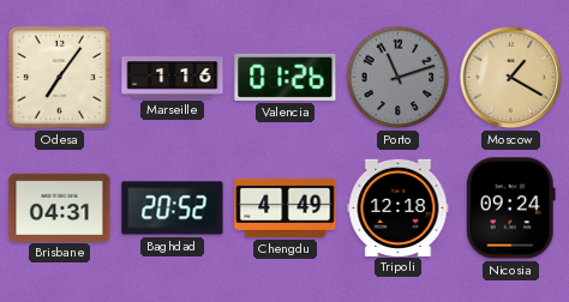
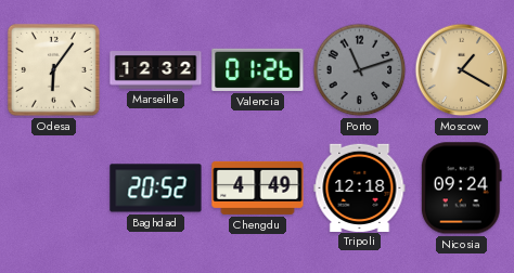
Odesa: 7:06 -> 6:06 (53, 69)
Marseille: 1:16 -> 12:32 (156, 70)
Brisbane: 04:31 -> none (60, 207)
